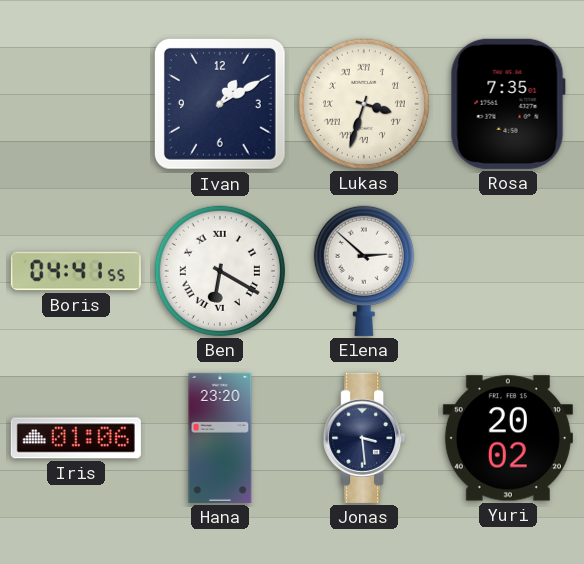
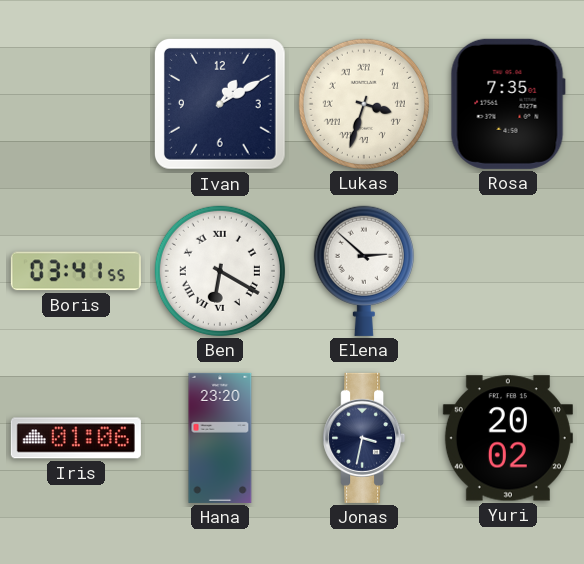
Boris: 04:41 -> 03:41 (76, 271)
Jonas: 3:29 -> 3:32 (364, 438)
